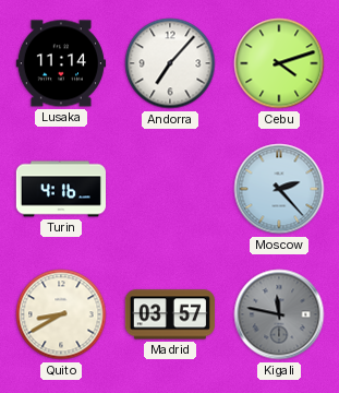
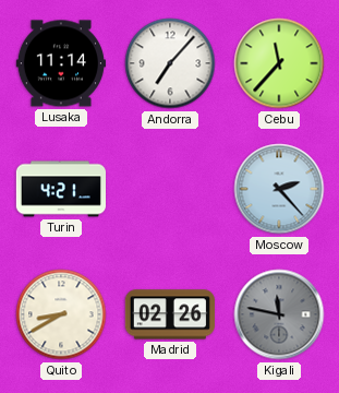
Cebu: 4:12 -> 11:37 (279, 63)
Turin: 4:16 -> 4:21 (60, 189)
Madrid: 03:57 -> 02:26 (170, 314)
